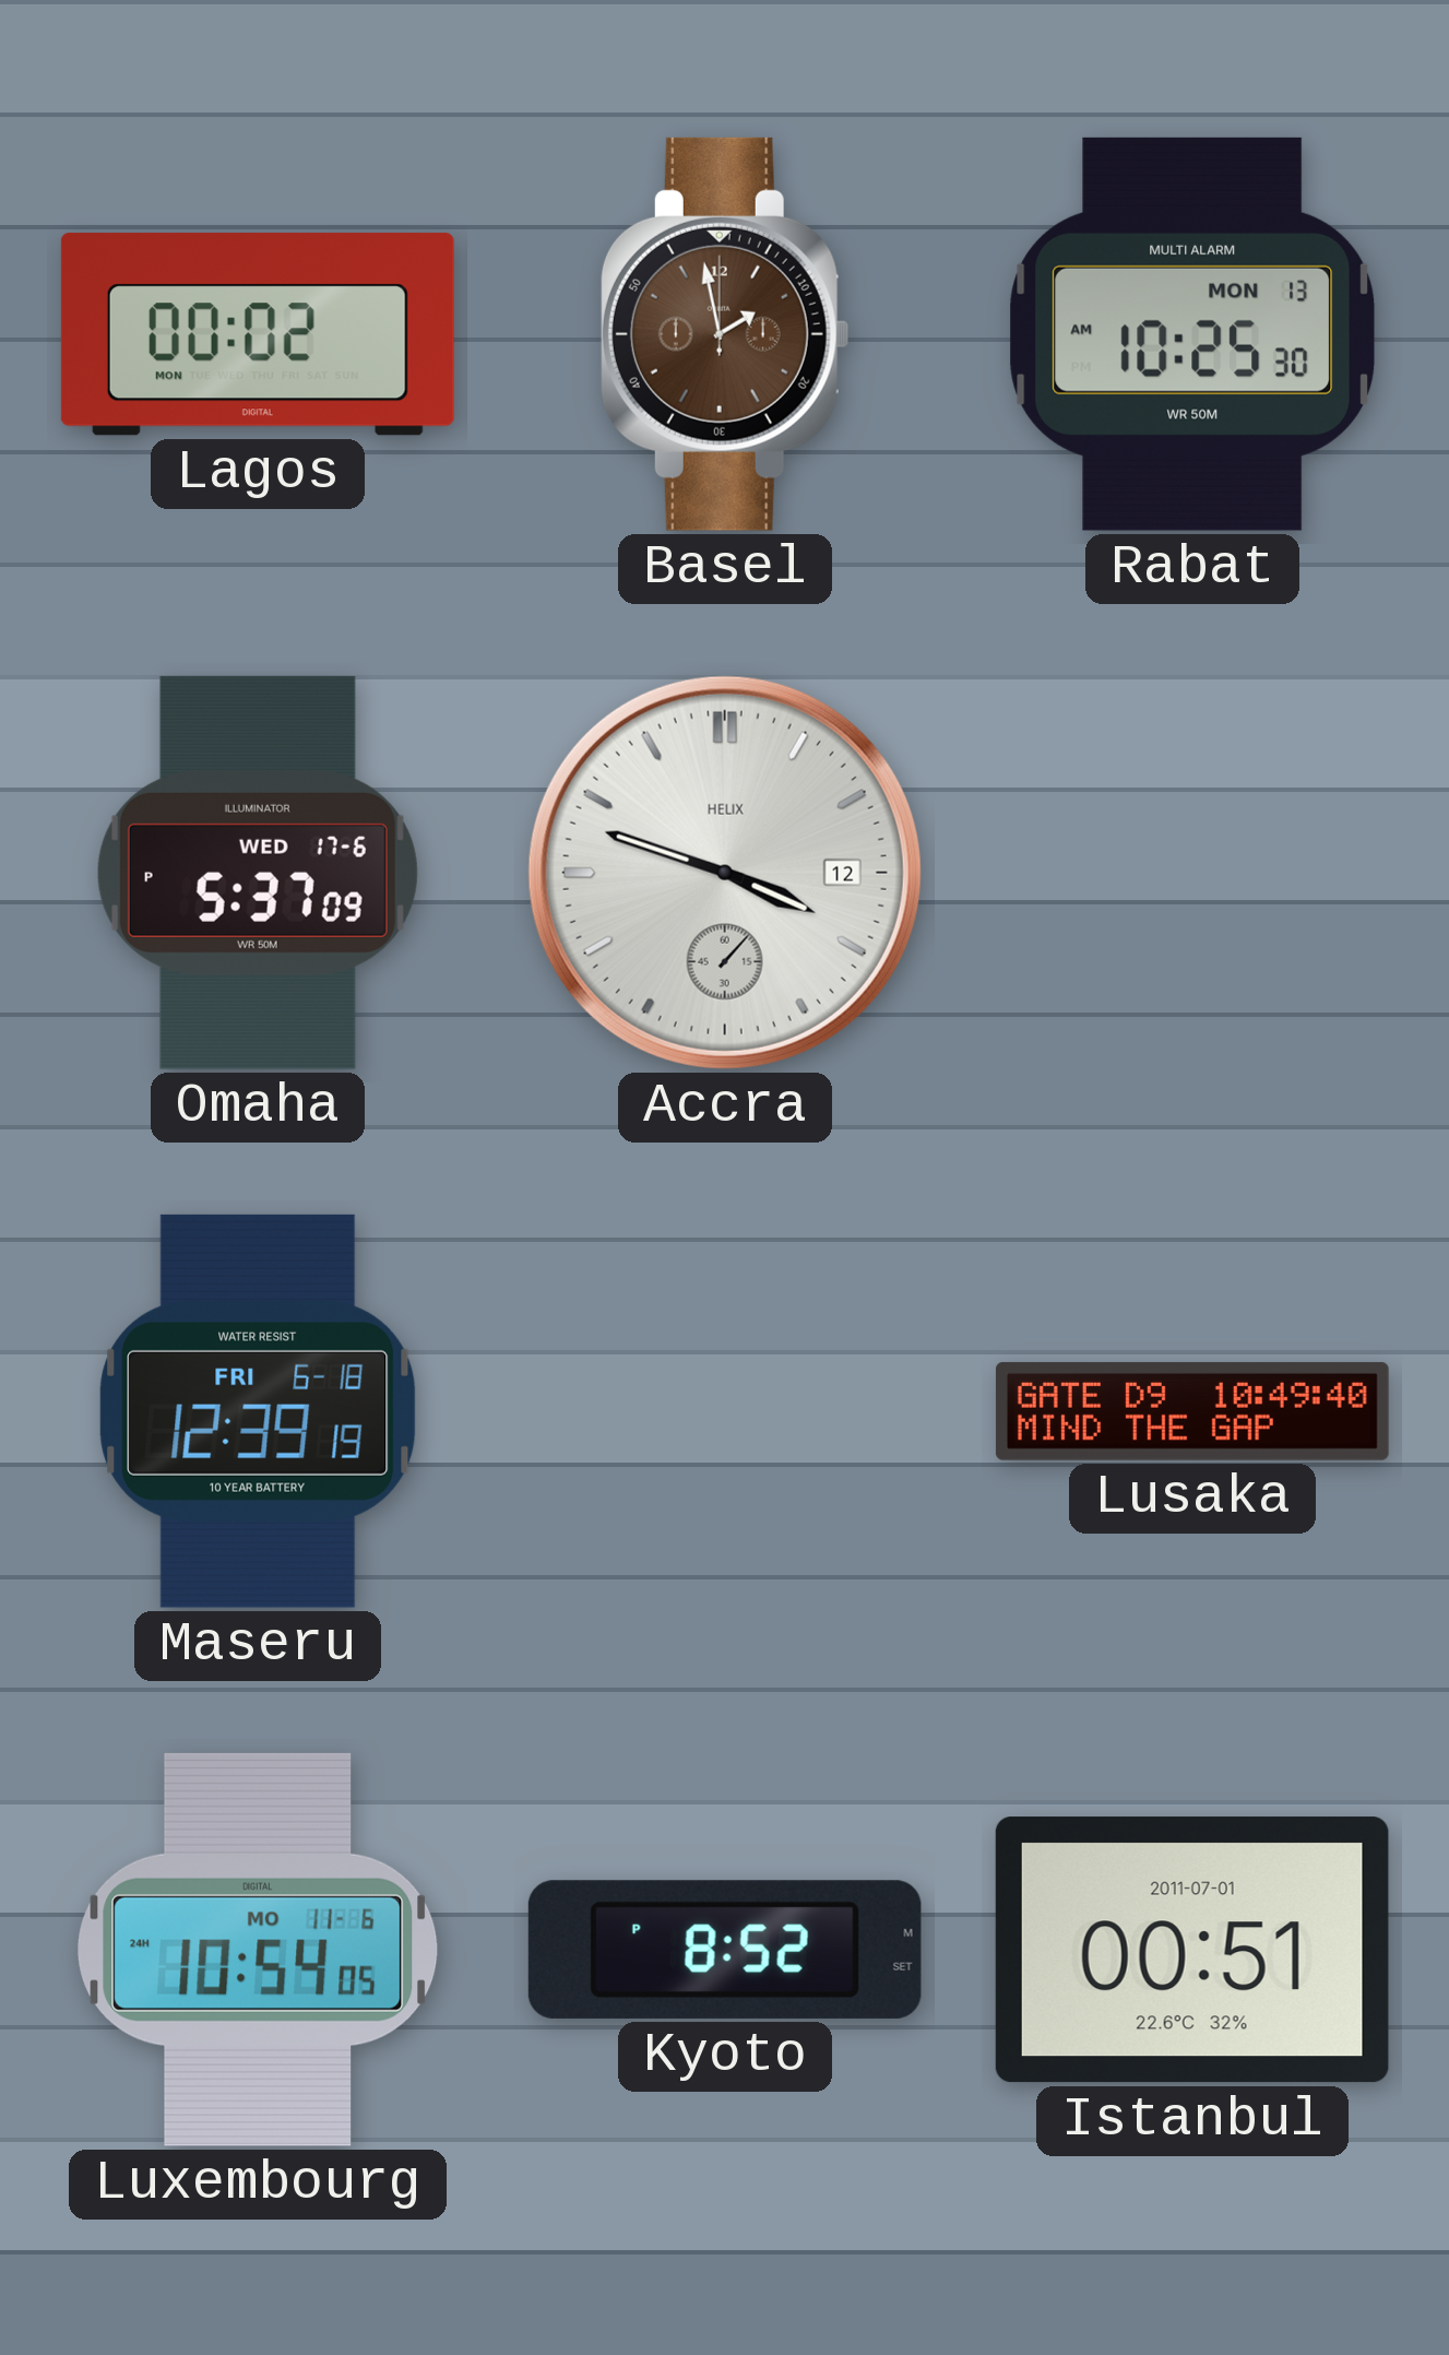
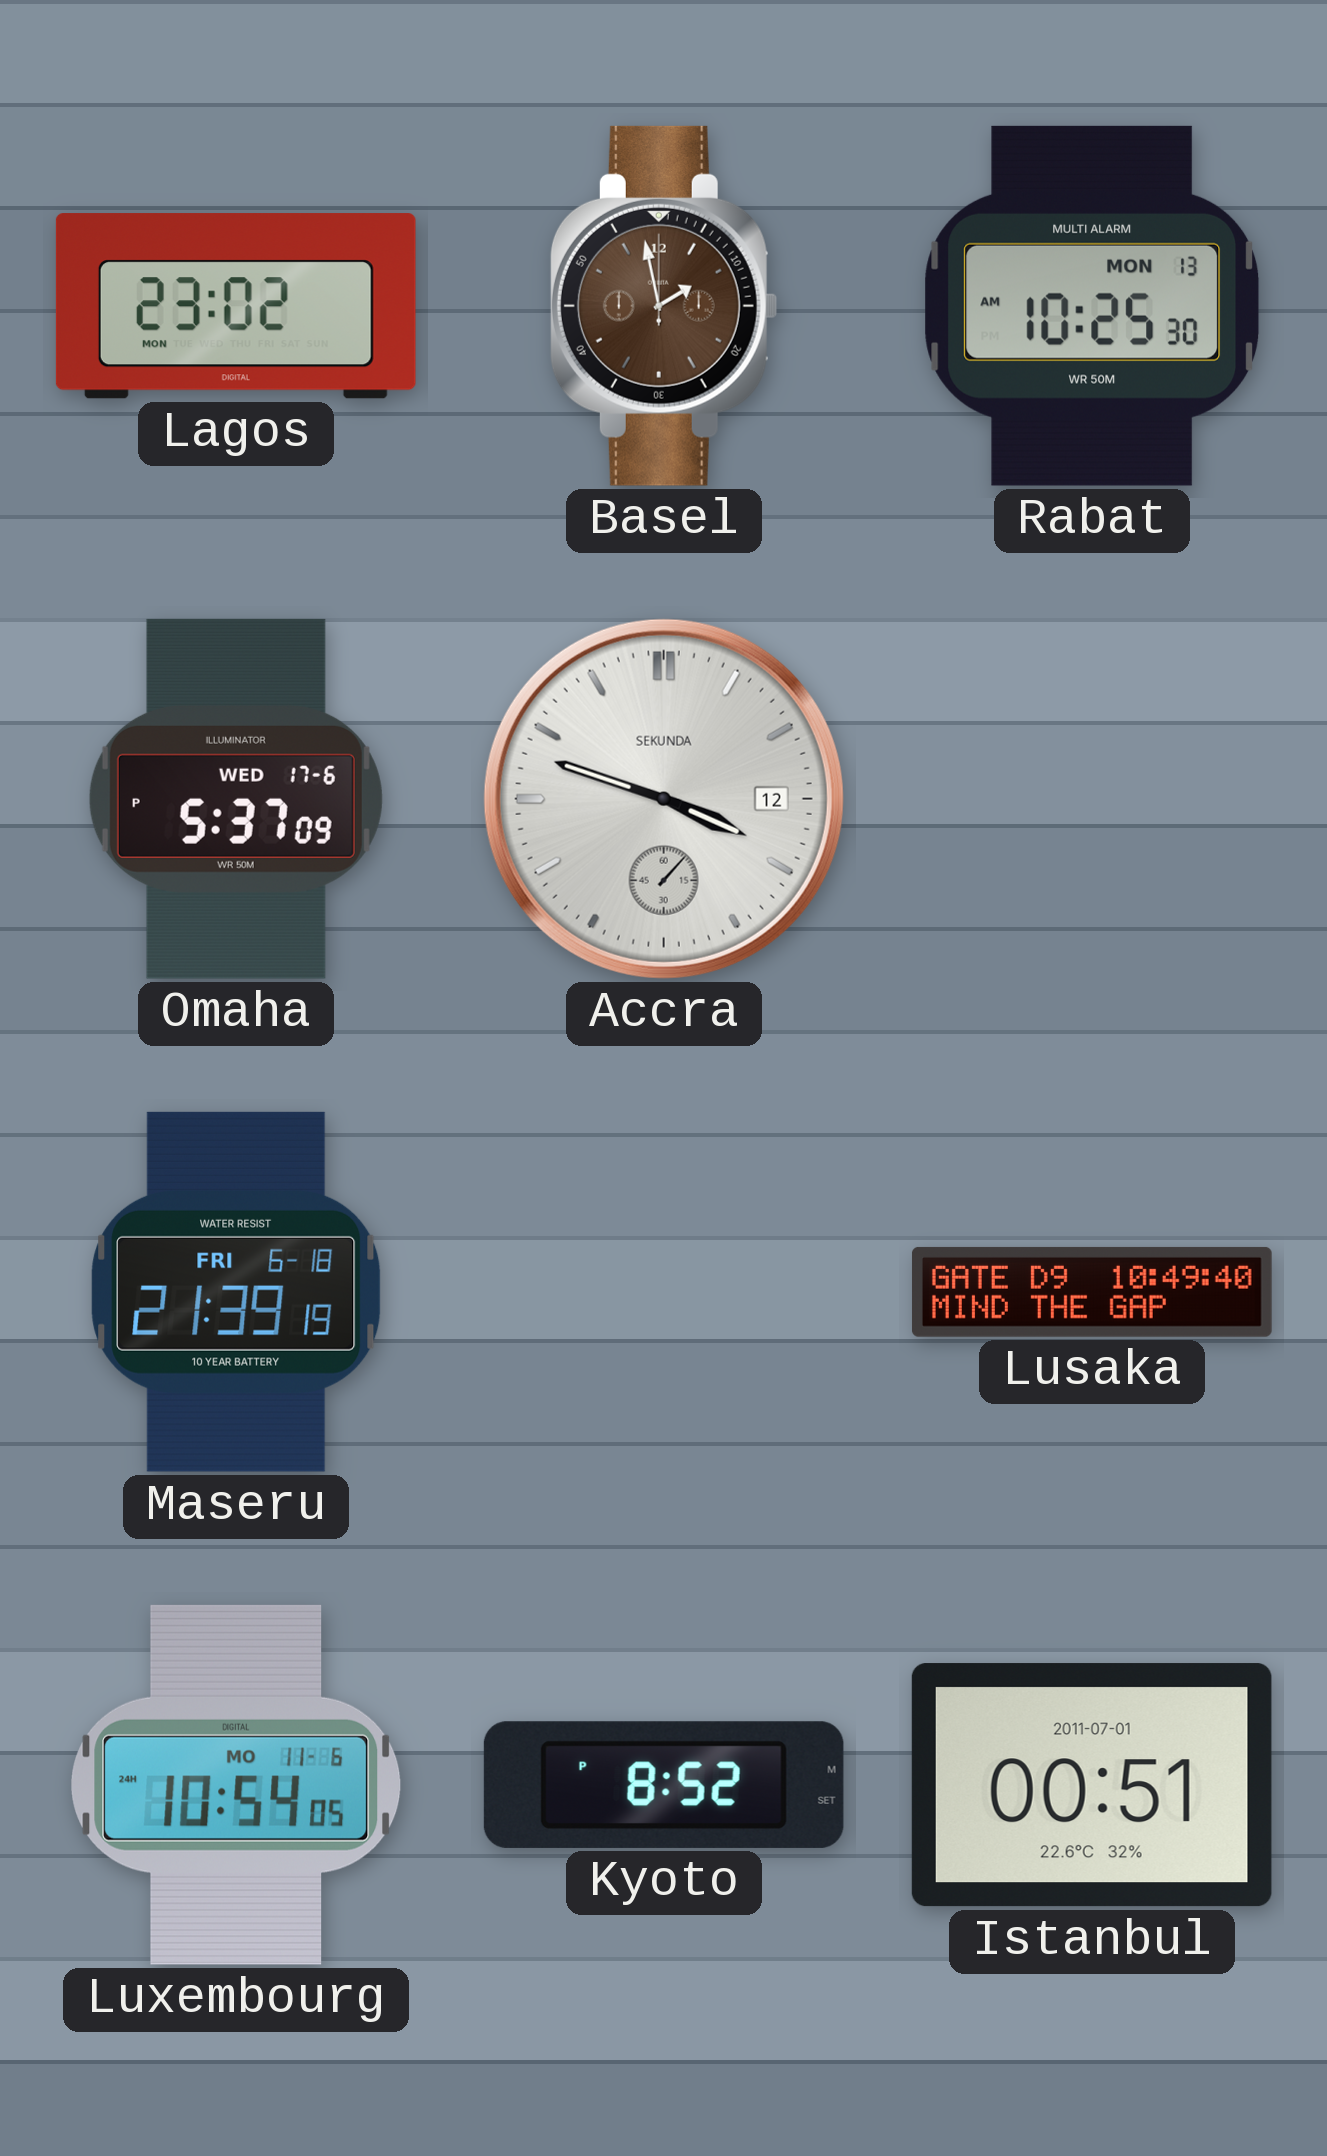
Lagos: 00:02 -> 23:02 (236, 306)
Accra brand: HELIX -> SEKUNDA (664, 799)
Maseru: 12:39 -> 21:39 (236, 1292)
